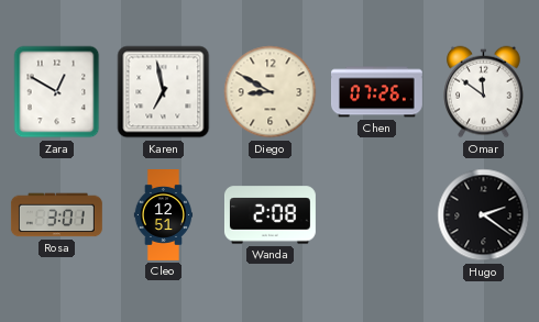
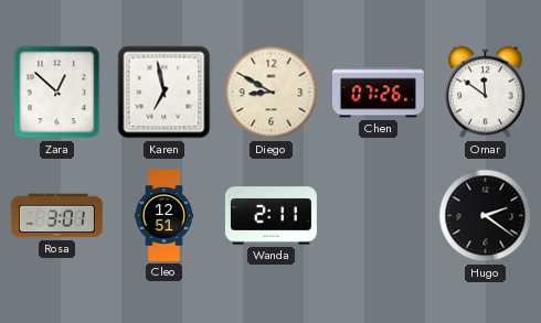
Zara: 12:50 -> 12:52 (57, 93)
Wanda: 2:08 -> 2:11 (270, 216)
